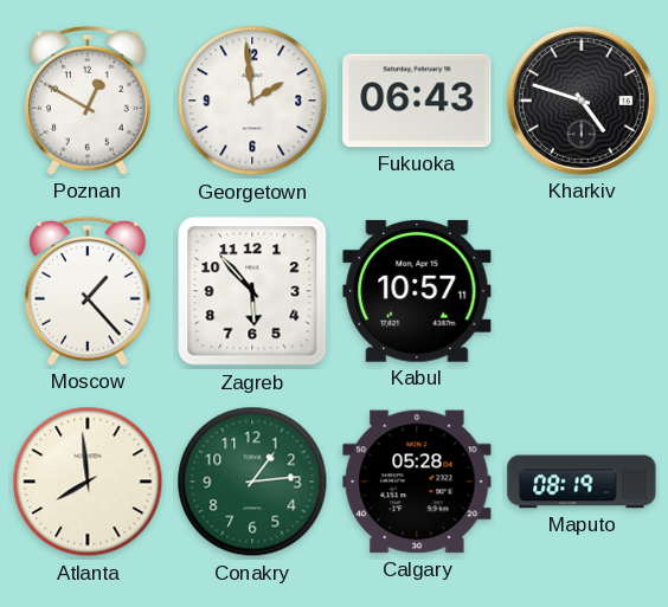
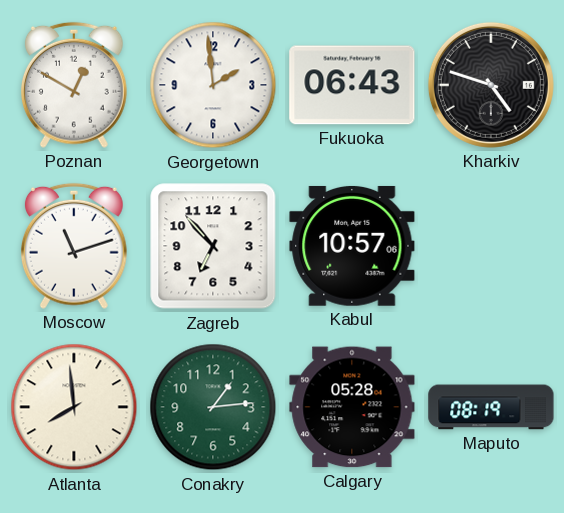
Moscow: 1:23 -> 11:12 (74, 246)
Zagreb: 5:53 -> 6:53 (213, 246)
Kabul: 10:57:11 -> 10:57:06 (352, 246)
